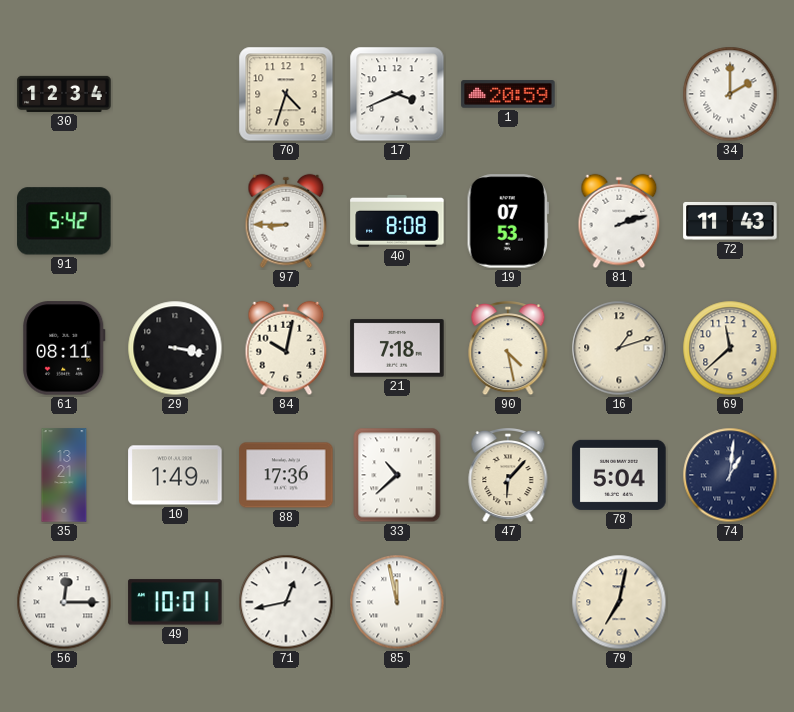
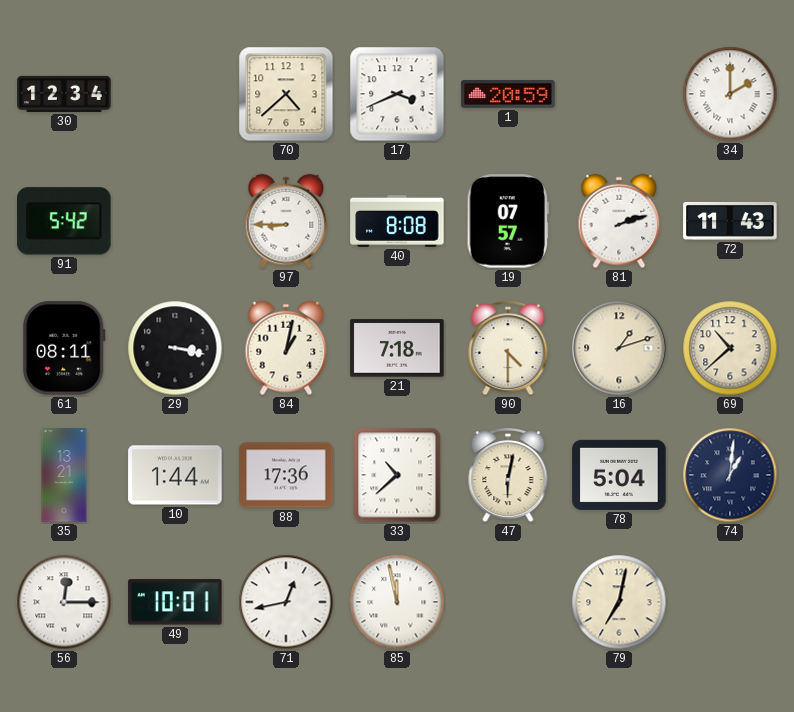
70: 4:33 -> 4:38 (286, 94)
19: 07:53 -> 07:57 (507, 221)
84: 10:02 -> 1:02 (286, 348)
90: 4:28 -> 4:30 (508, 349)
69: 11:38 -> 10:38 (730, 348)
10: 1:49 -> 1:44 (175, 475)
47: 6:07 -> 6:02 (508, 476)
